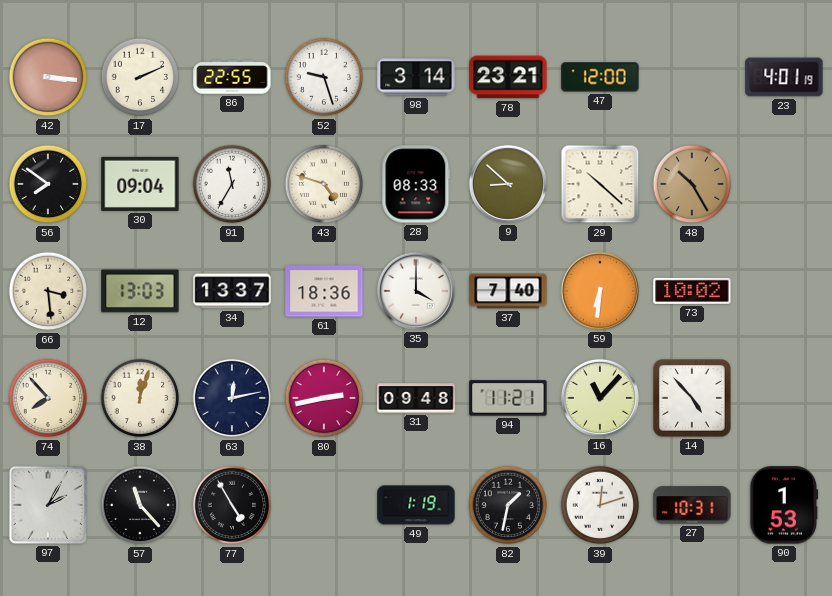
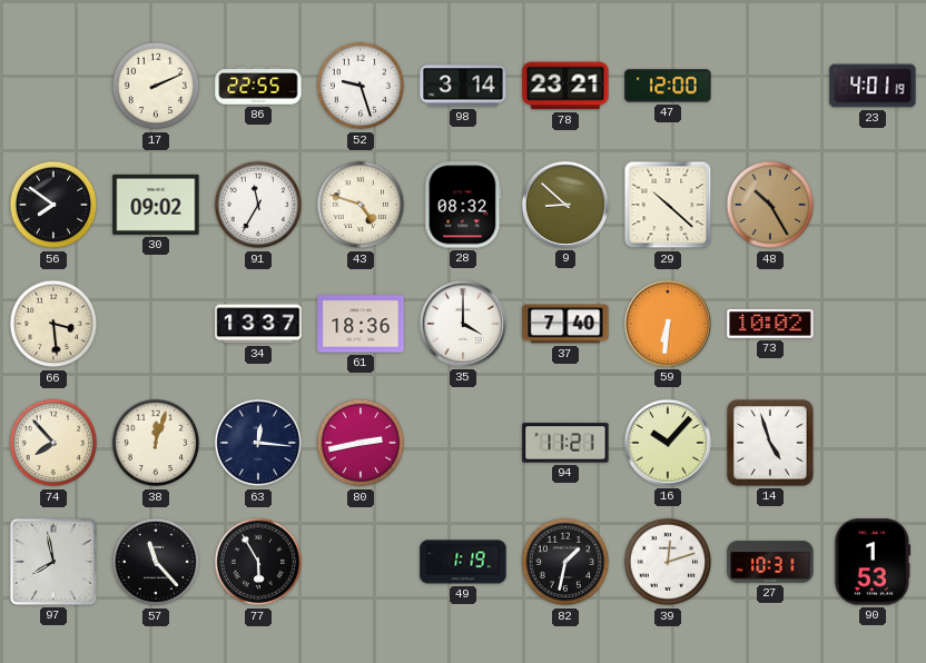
42: 3:16 -> none (48, 77)
30: 09:04 -> 09:02 (156, 205)
28: 08:33 -> 08:32 (463, 205)
12: 13:03 -> none (140, 291)
63: 12:13 -> 12:16 (258, 443)
31: 09:48 -> none (416, 398)
16: 11:07 -> 10:07 (668, 443)
14: 4:53 -> 4:57 (770, 443)
97: 2:05 -> 7:58 (53, 562)
77: 4:55 -> 5:55 (258, 562)
